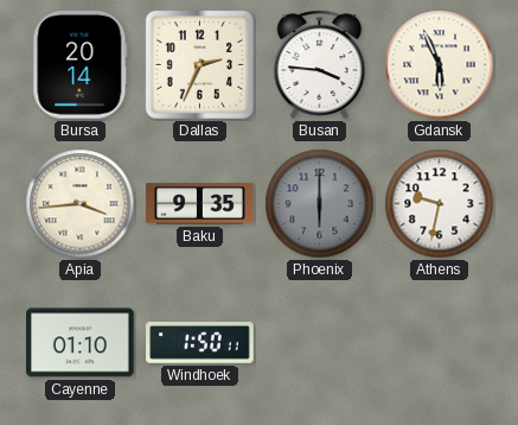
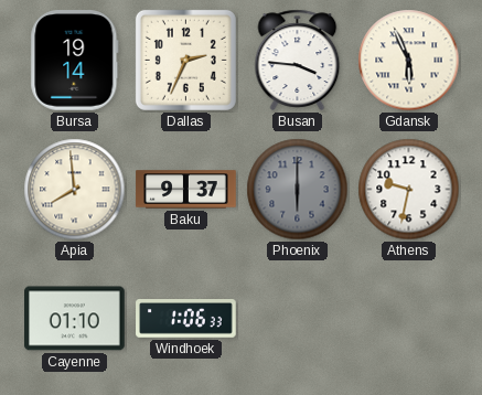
Bursa: 20:14 -> 19:14 (75, 61)
Apia: 3:44 -> 7:59 (75, 190)
Baku: 9:35 -> 9:37 (186, 190)
Windhoek: 1:50 -> 1:06 (186, 319)
